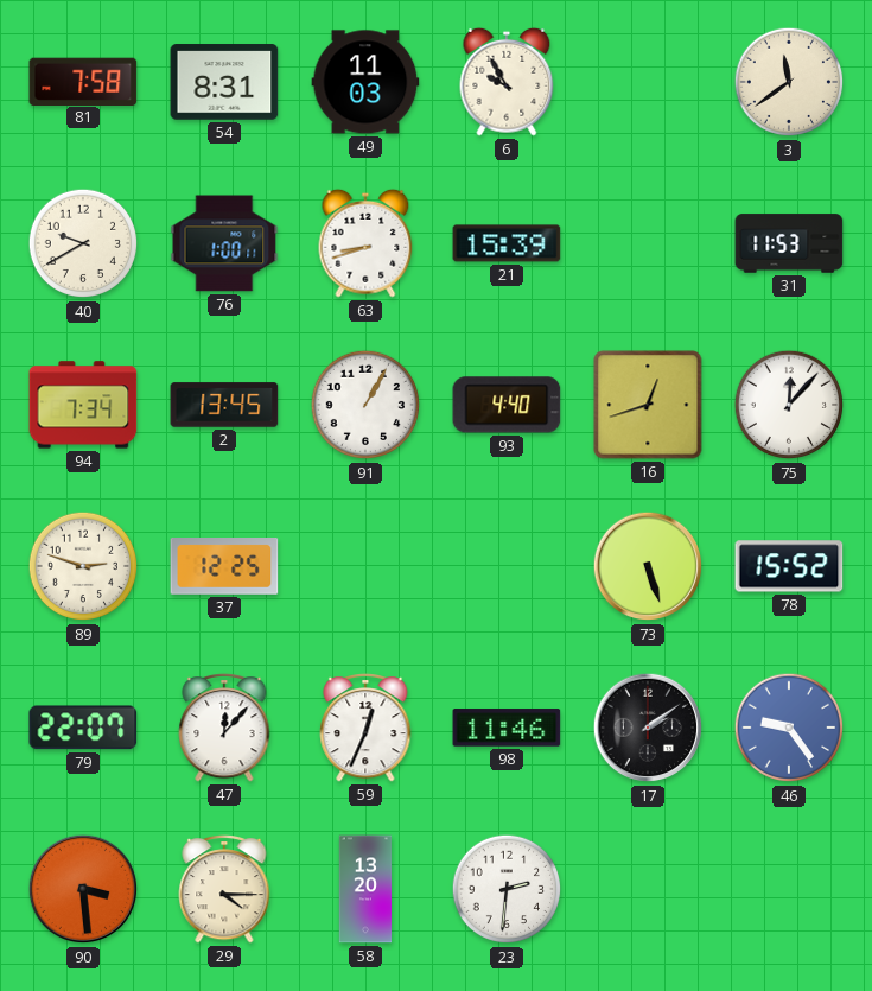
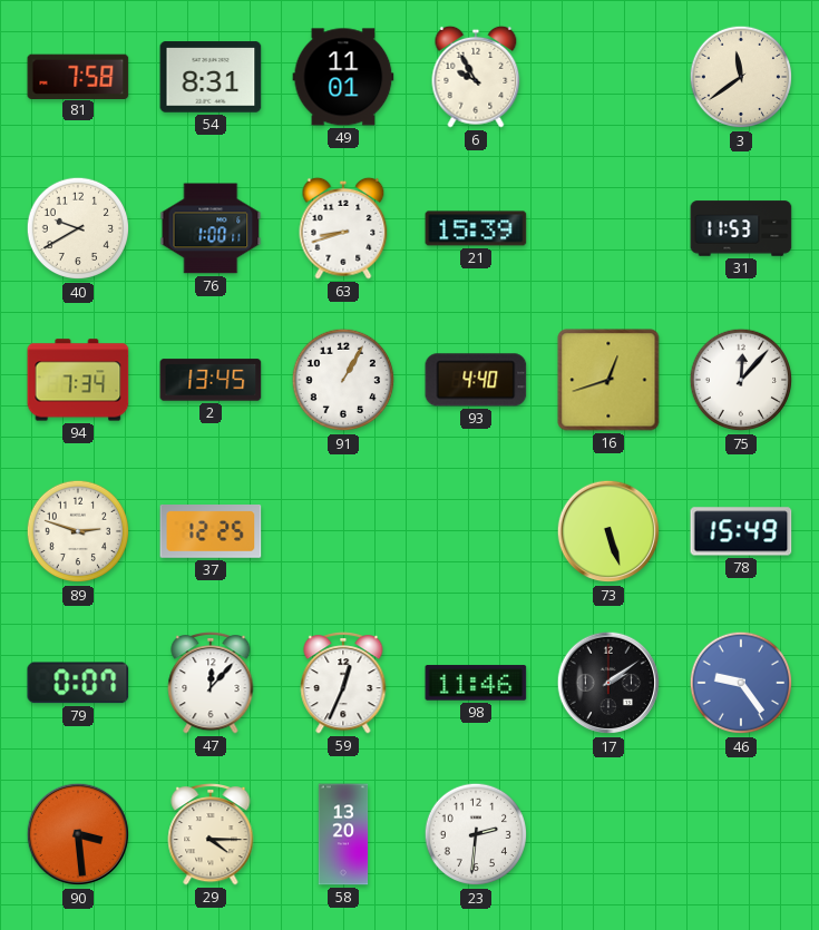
49: 11:03 -> 11:01 (343, 77)
78: 15:52 -> 15:49 (741, 531)
79: 22:07 -> 0:07 (78, 683)
